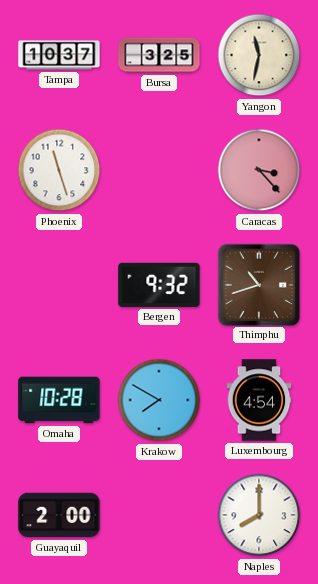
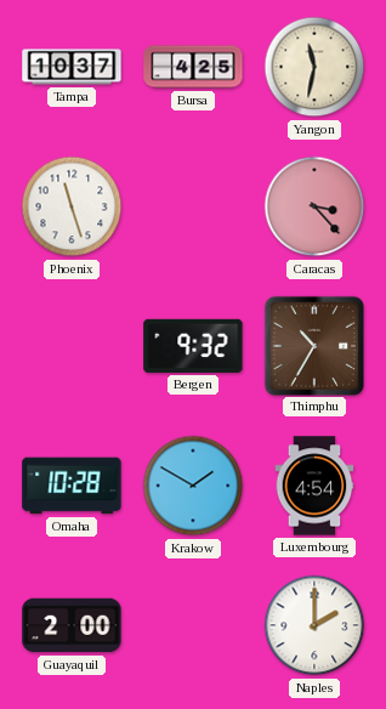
Bursa: 3:25 -> 4:25 (193, 67)
Thimphu: 10:42 -> 10:35 (313, 345)
Krakow: 7:50 -> 1:50 (193, 486)
Naples: 8:00 -> 2:00 (314, 625)
